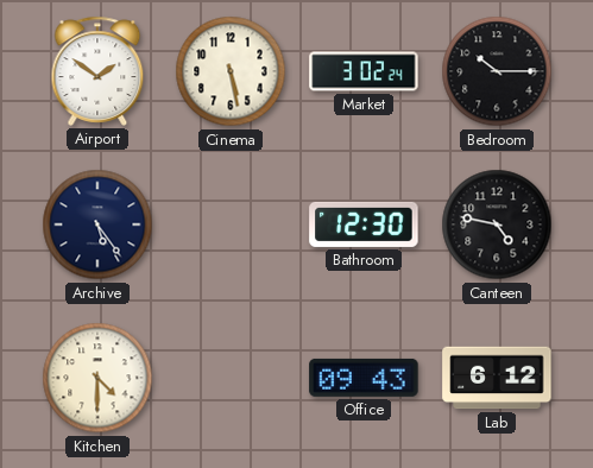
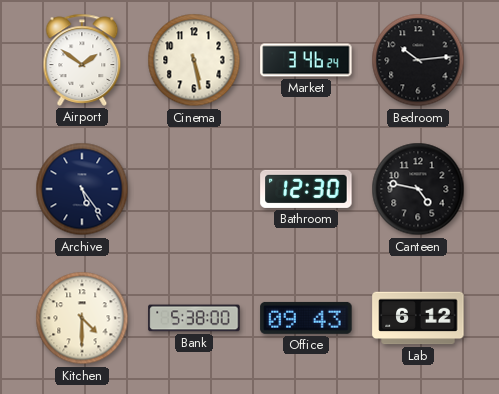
Market: 3:02 -> 3:46 (306, 60)
Bedroom: 10:15 -> 10:14 (418, 60)
Bank: none -> 5:38 (194, 318)
